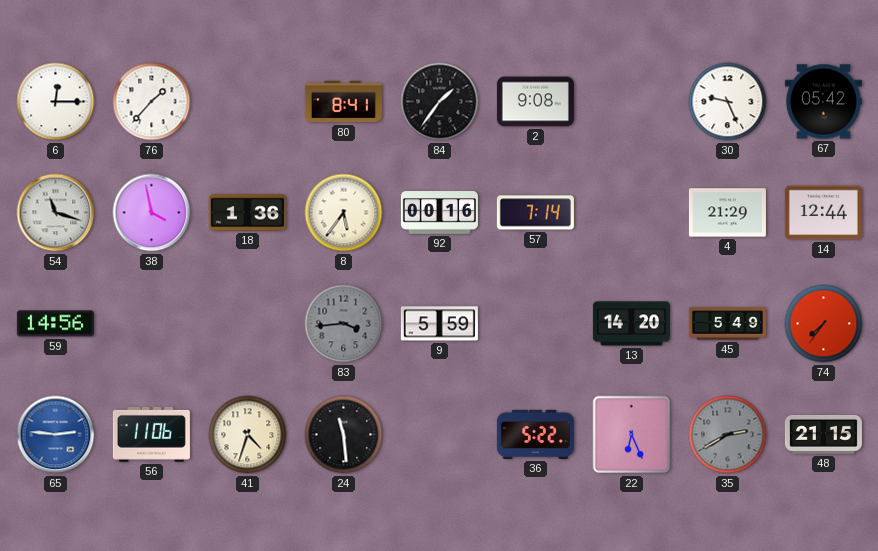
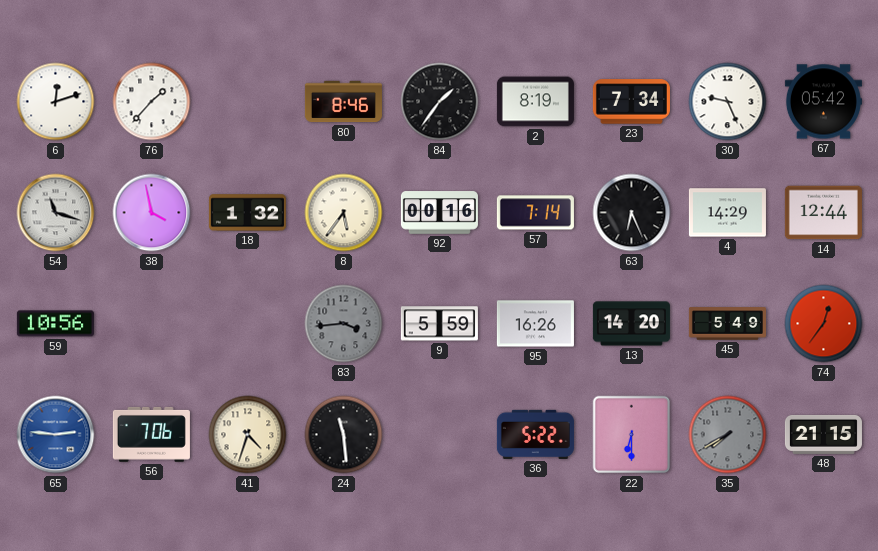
6: 12:15 -> 12:12 (56, 102)
80: 8:41 -> 8:46 (343, 102)
2: 9:08 -> 8:19 (535, 102)
23: none -> 7:34 (631, 102)
18: 1:36 -> 1:32 (247, 213)
63: none -> 6:26 (632, 213)
4: 21:29 -> 14:29 (727, 213)
59: 14:56 -> 10:56 (55, 324)
95: none -> 16:26 (535, 324)
74: 7:36 -> 12:36 (824, 324)
56: 11:06 -> 7:06 (151, 434)
22: 6:26 -> 6:30 (632, 435)
35: 2:40 -> 7:40 (728, 435)
